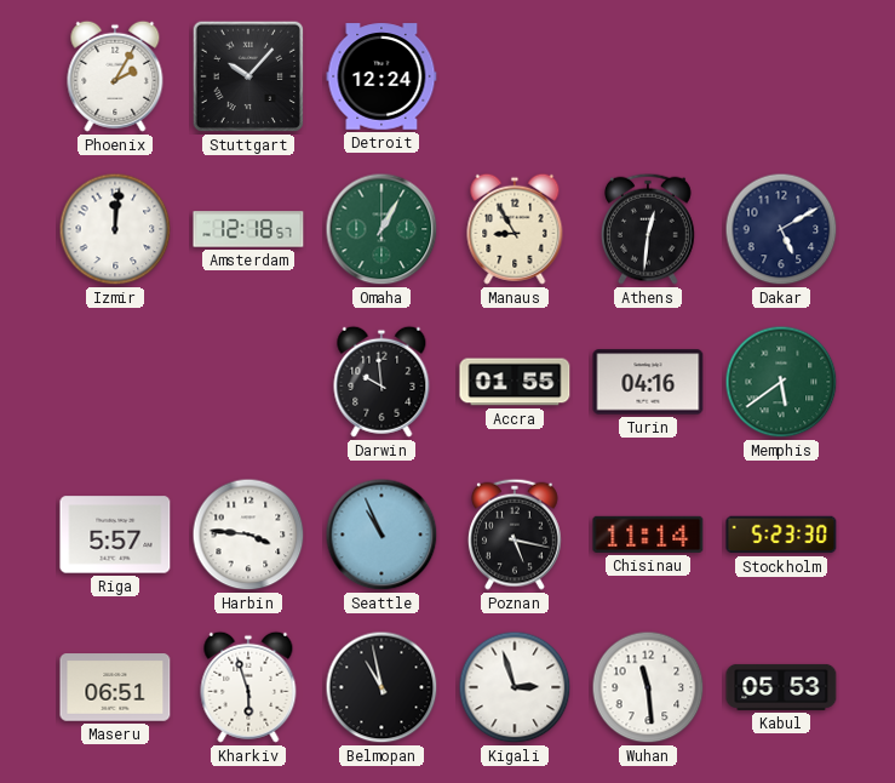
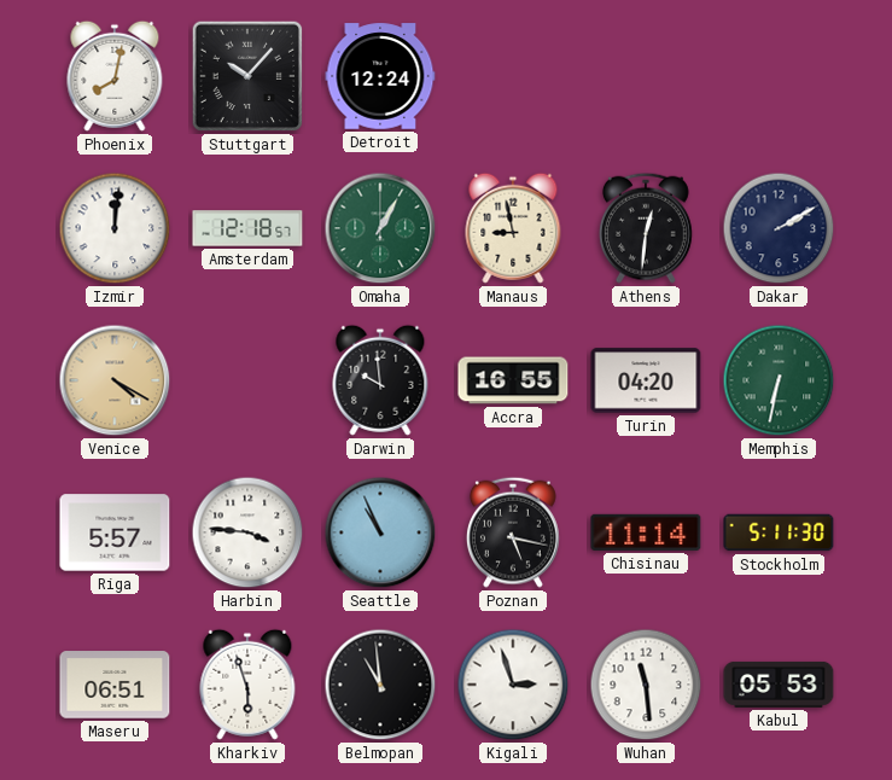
Phoenix: 2:05 -> 8:02 (115, 76)
Manaus: 8:55 -> 8:58 (513, 228)
Dakar: 5:10 -> 2:10 (779, 228)
Venice: none -> 4:20 (115, 380)
Accra: 01:55 -> 16:55 (513, 380)
Turin: 04:16 -> 04:20 (646, 380)
Memphis: 5:39 -> 6:32 (779, 380)
Stockholm: 5:23 -> 5:11 (779, 532)
Belmopan: 10:58 -> 10:59 (380, 685)
